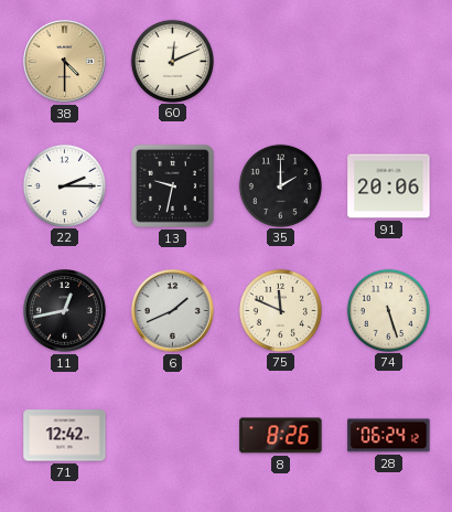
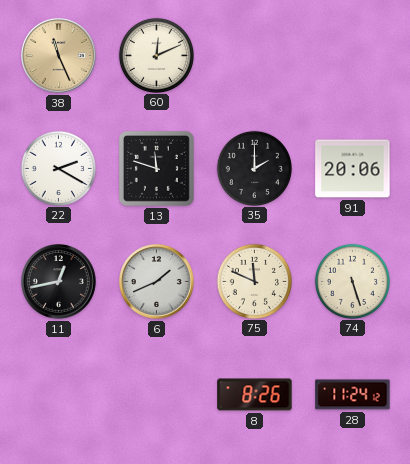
38: 4:30 -> 11:26 (59, 56)
22: 2:15 -> 2:20 (58, 168)
13: 9:32 -> 11:48 (156, 168)
71: 12:42 -> none (65, 436)
28: 06:24 -> 11:24 (353, 395)
